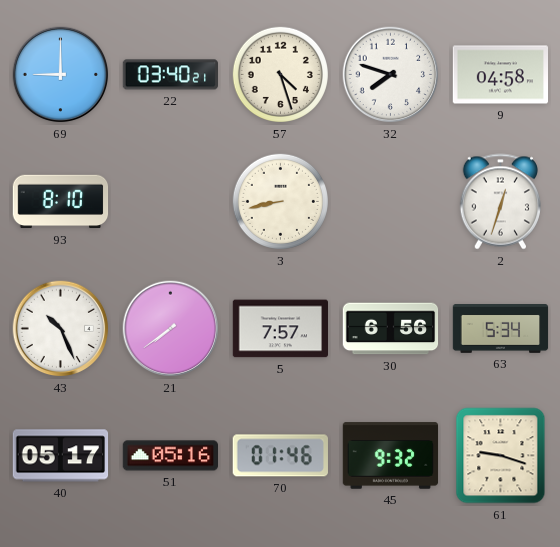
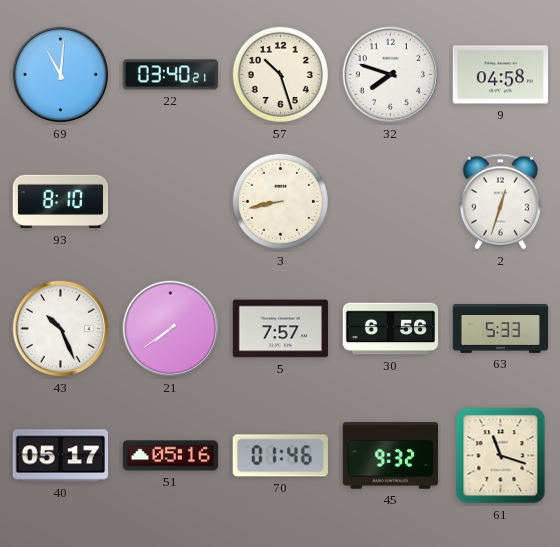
69: 9:00 -> 11:01 (61, 75)
57: 4:27 -> 10:27 (280, 74)
63: 5:34 -> 5:33 (501, 329)
61: 9:18 -> 11:18 (501, 456)
